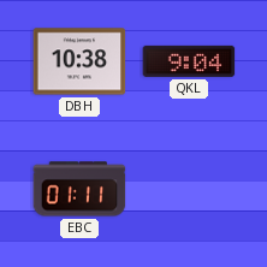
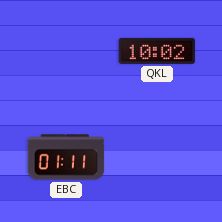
DBH: 10:38 -> none (79, 61)
QKL: 9:04 -> 10:02 (157, 51)
